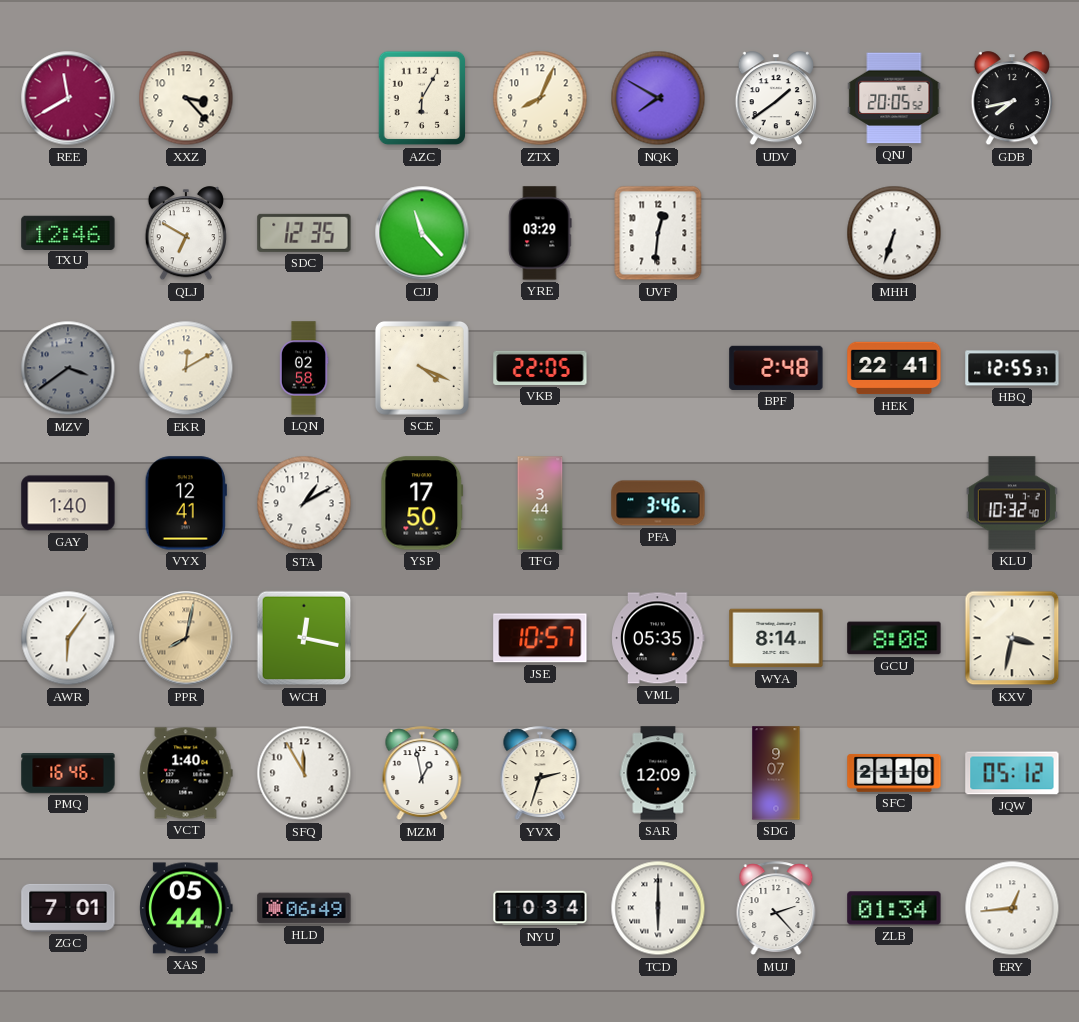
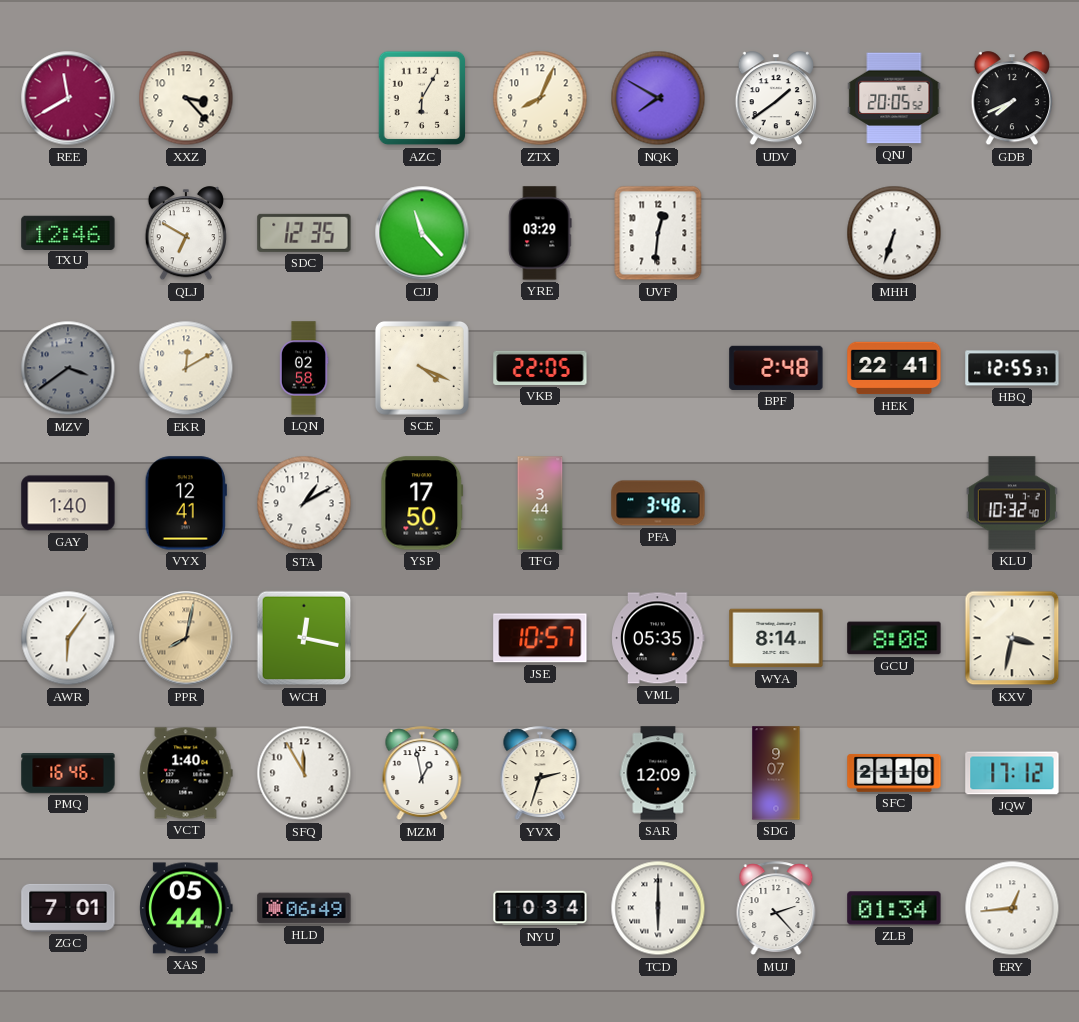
GDB: 7:43 -> 7:41 (1012, 99)
PFA: 3:46 -> 3:48 (658, 503)
JQW: 05:12 -> 17:12 (1012, 773)
